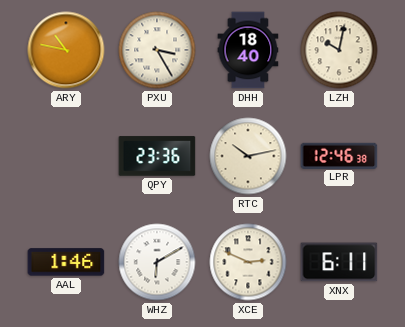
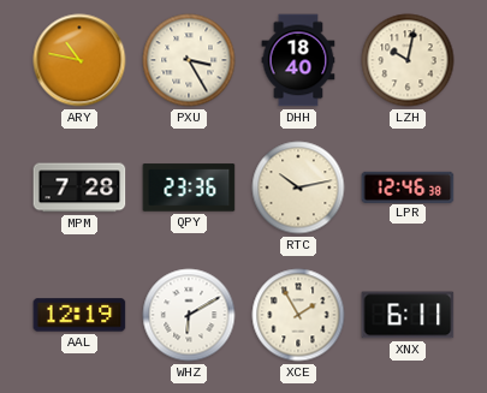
MPM: none -> 7:28 (79, 187)
AAL: 1:46 -> 12:19 (79, 315)
XCE: 2:49 -> 1:55 (298, 315)
